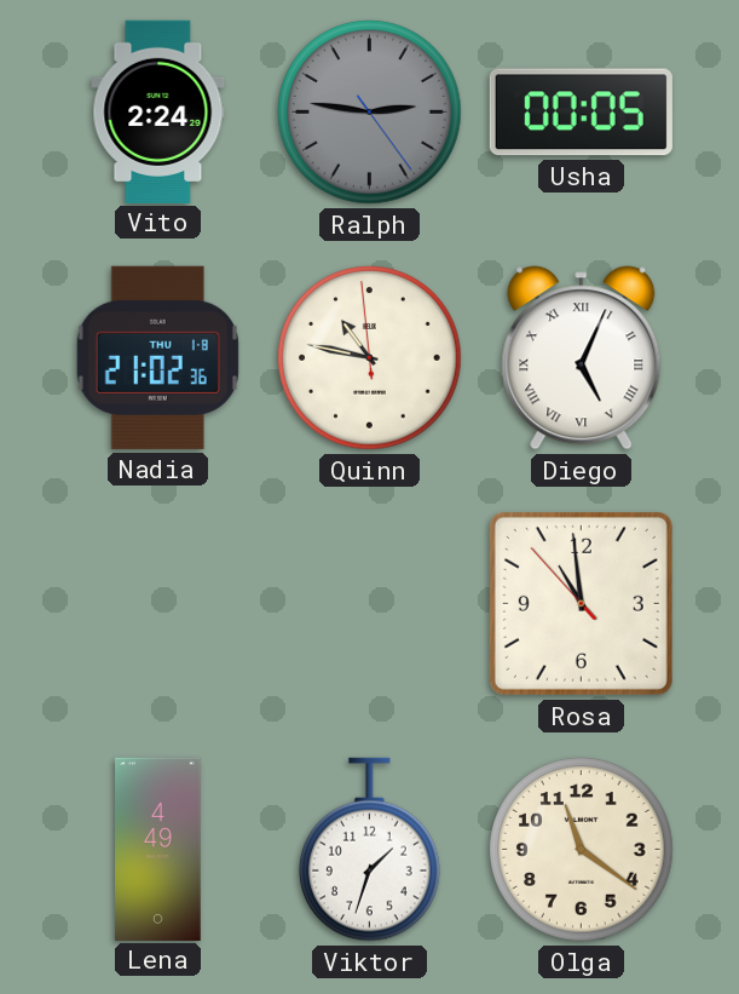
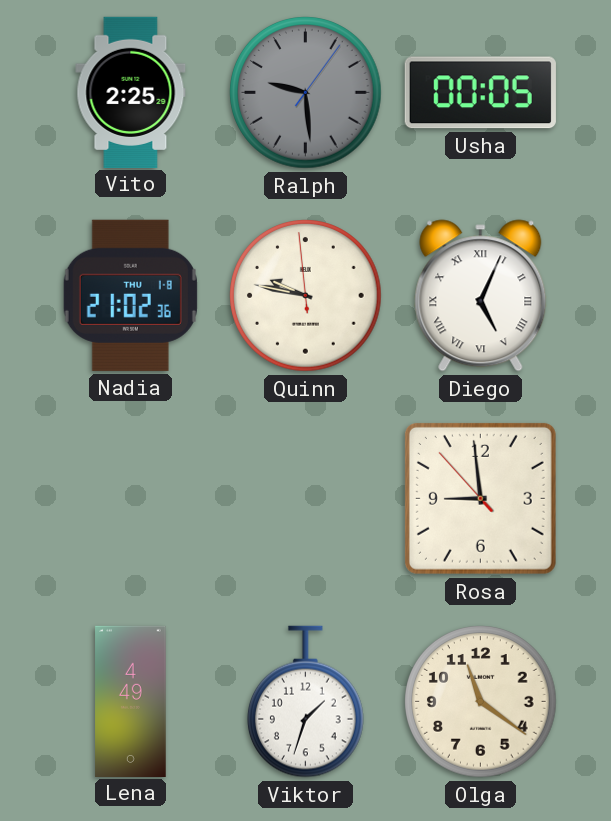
Vito: 2:24 -> 2:25 (131, 92)
Ralph: 2:46 -> 9:29 (306, 93)
Quinn: 10:46 -> 9:46 (306, 296)
Rosa: 10:58 -> 8:58 (480, 498)
